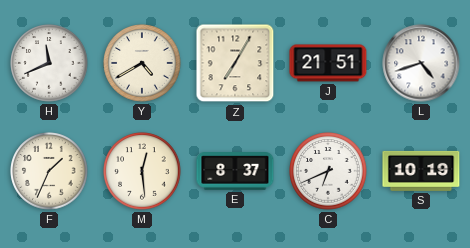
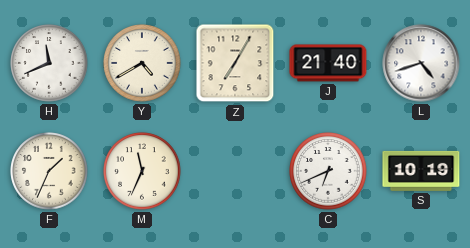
J: 21:51 -> 21:40 (328, 63)
M: 12:29 -> 11:34 (142, 171)
E: 8:37 -> none (235, 172)
